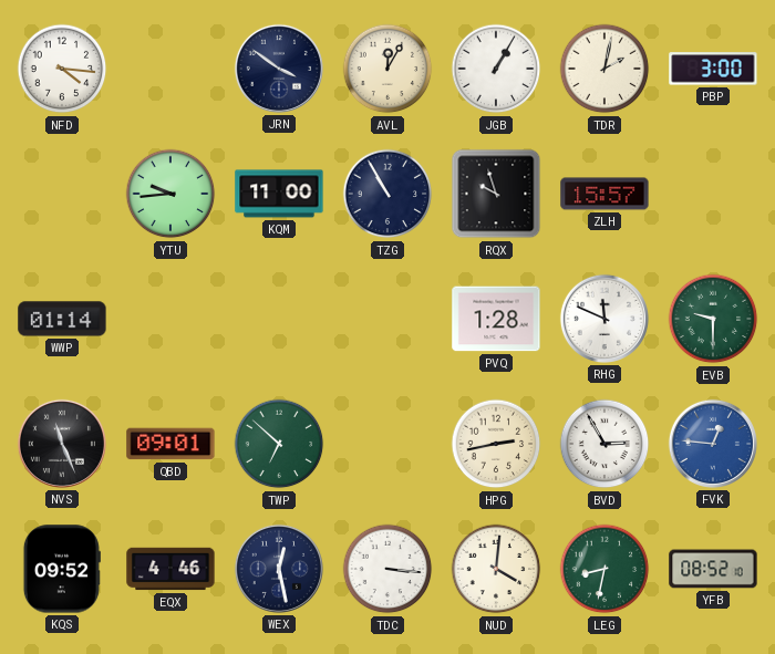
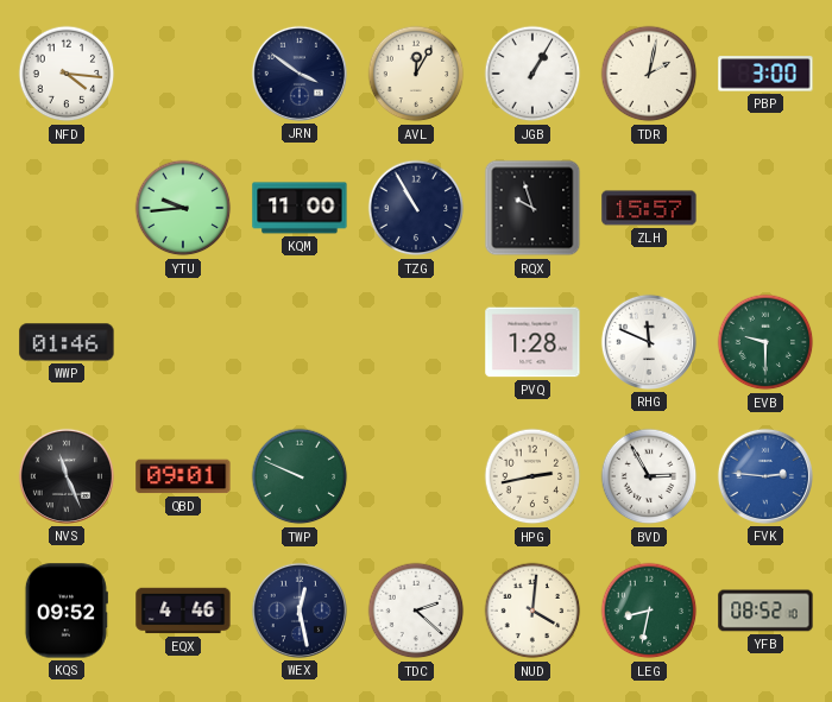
WWP: 01:14 -> 01:46 (67, 342)
TWP: 6:52 -> 9:49 (300, 476)
FVK: 12:46 -> 2:46 (765, 476)
TDC: 3:16 -> 2:22 (416, 611)
